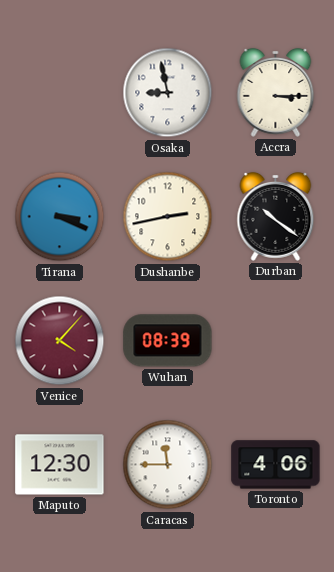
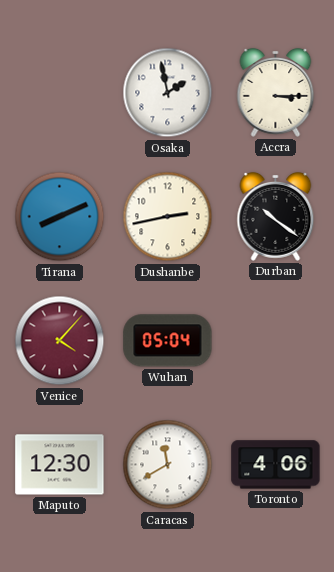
Osaka: 8:58 -> 1:58 (168, 93)
Tirana: 3:19 -> 8:11 (60, 217)
Wuhan: 08:39 -> 05:04 (168, 341)
Caracas: 11:45 -> 11:40 (168, 465)
